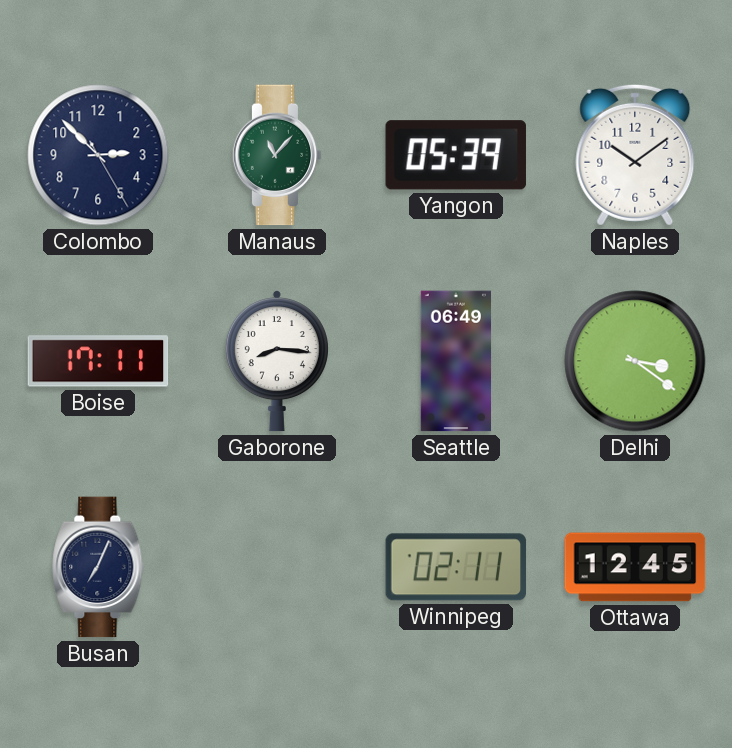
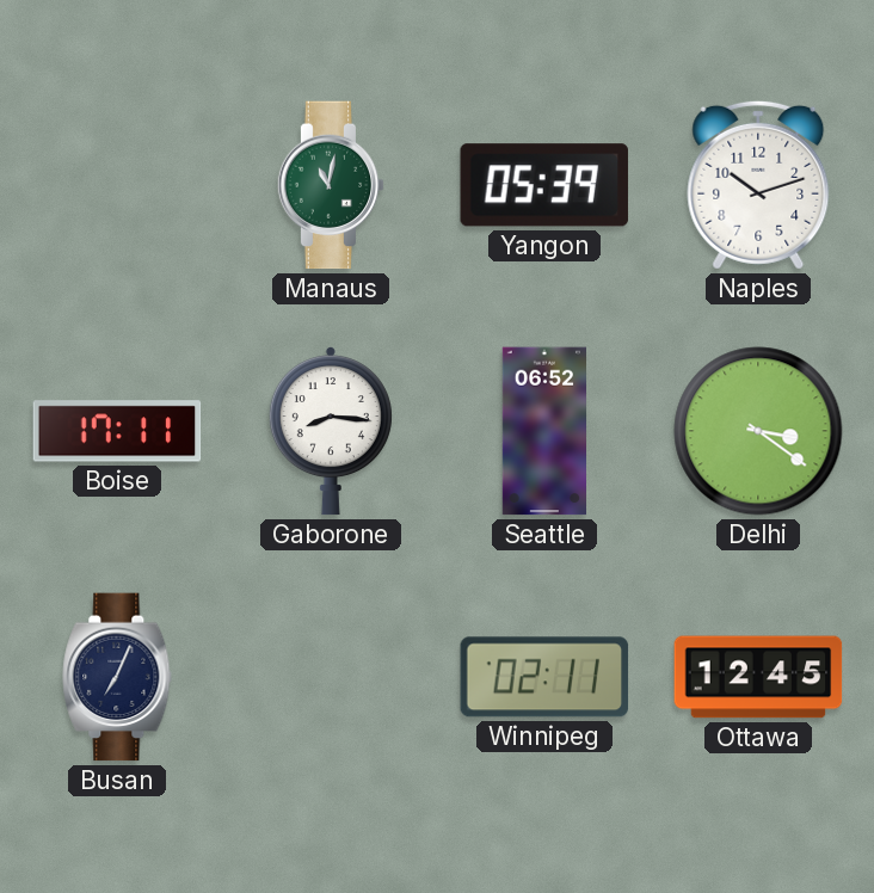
Colombo: 2:52 -> none (98, 155)
Manaus: 11:07 -> 11:02 (331, 185)
Naples: 10:09 -> 10:12 (758, 185)
Seattle: 06:49 -> 06:52 (543, 431)
